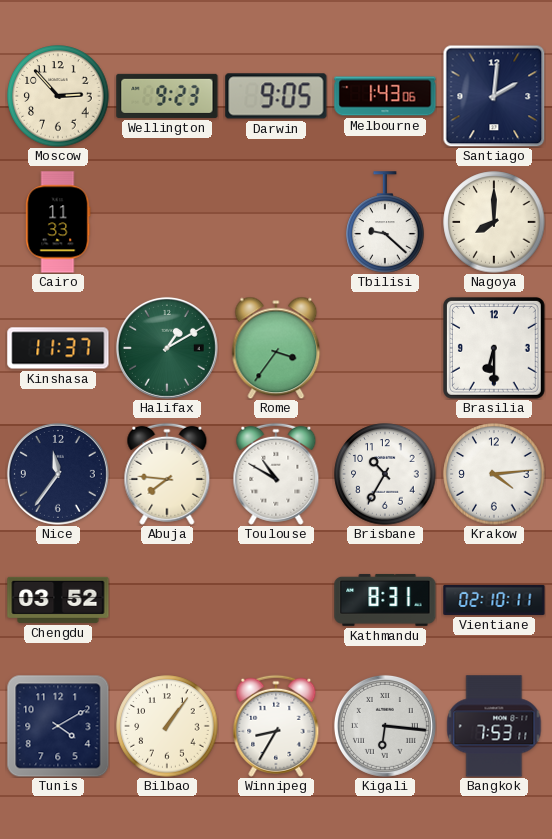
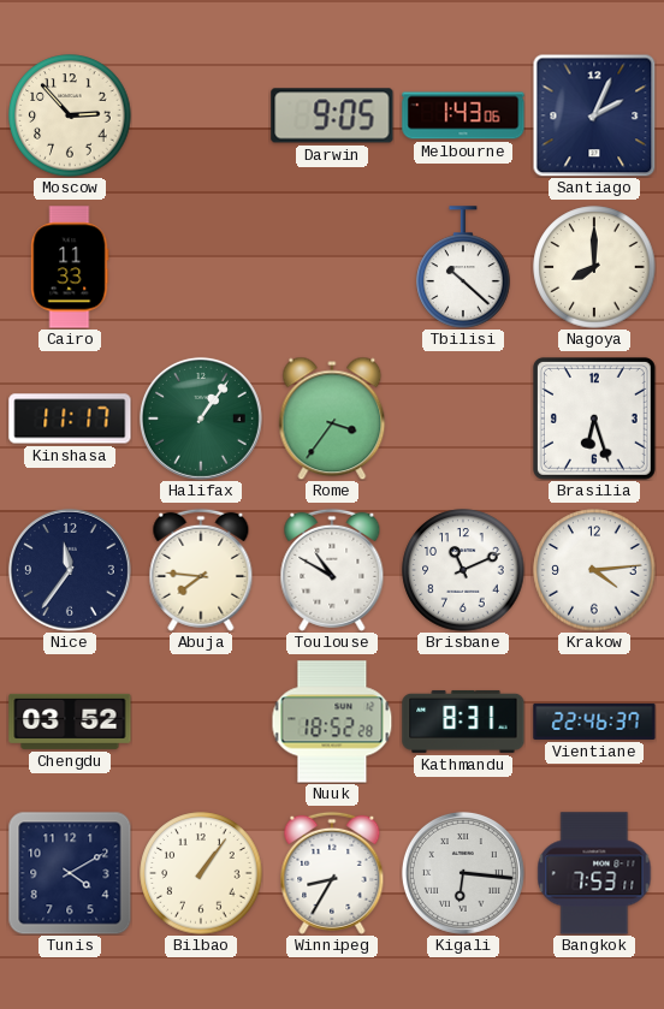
Wellington: 9:23 -> none (167, 96)
Santiago: 2:01 -> 2:04 (594, 115)
Tbilisi: 9:22 -> 10:22 (463, 267)
Kinshasa: 11:37 -> 11:17 (70, 419)
Halifax: 1:10 -> 1:06 (201, 419)
Brasilia: 6:30 -> 6:27 (594, 419)
Brisbane: 10:35 -> 11:11 (463, 570)
Nuuk: none -> 18:52 (332, 722)
Vientiane: 02:10 -> 22:46 (594, 722)
